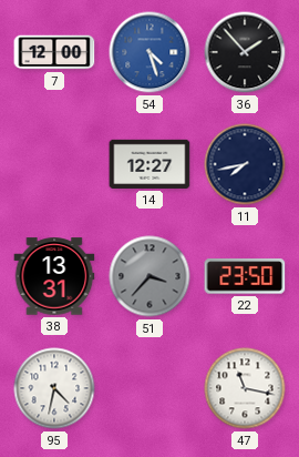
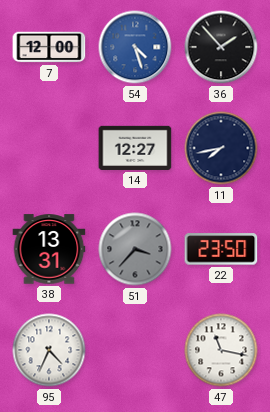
95: 4:32 -> 4:34 (49, 350)
